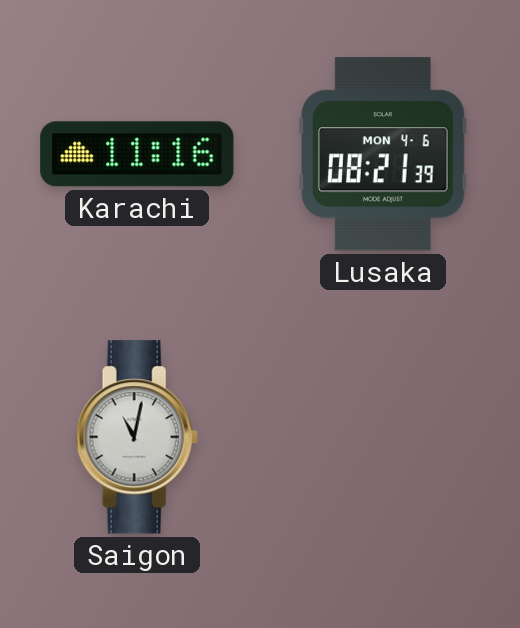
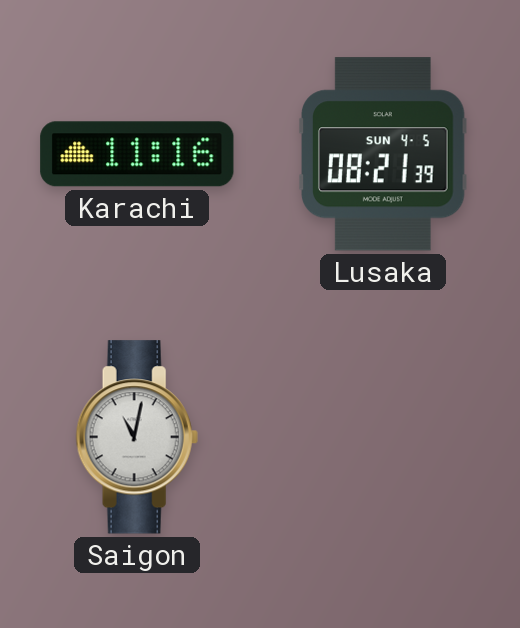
Lusaka date: MON 4-6 -> SUN 4-5 (384, 154)
